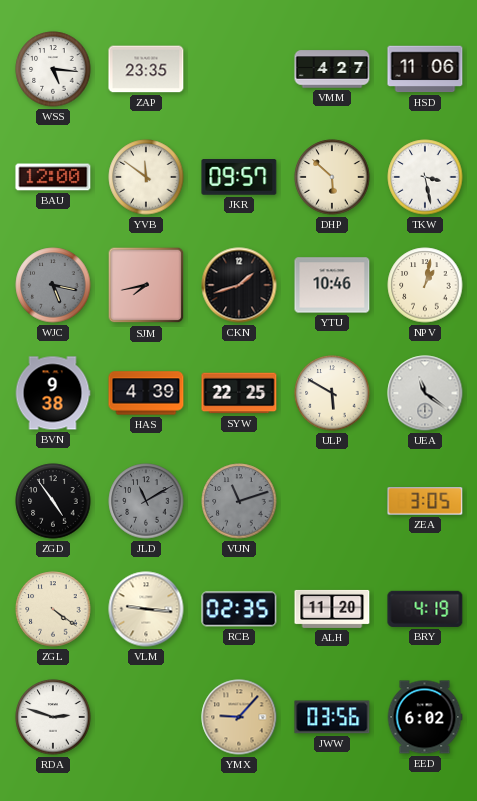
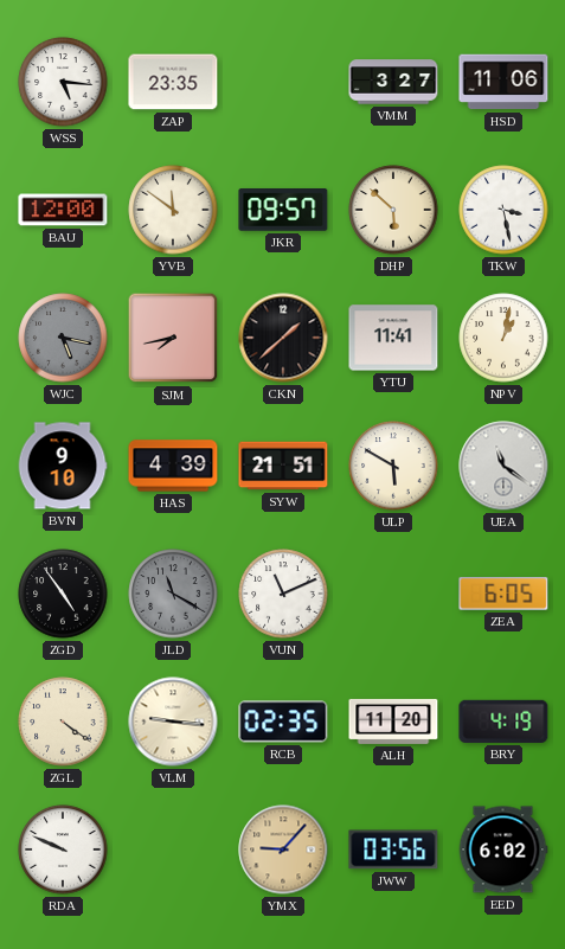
VMM: 4:27 -> 3:27 (393, 82)
CKN: 1:42 -> 1:38 (283, 338)
YTU: 10:46 -> 11:41 (393, 338)
BVN: 9:38 -> 9:10 (63, 466)
SYW: 22:25 -> 21:51 (283, 466)
JLD: 11:10 -> 11:20 (173, 594)
VUN: 11:12 -> 11:11 (283, 594)
VUN dial: grey -> white (283, 594)
ZEA: 3:05 -> 6:05 (503, 594)
RDA: 2:48 -> 9:49 (63, 849)
